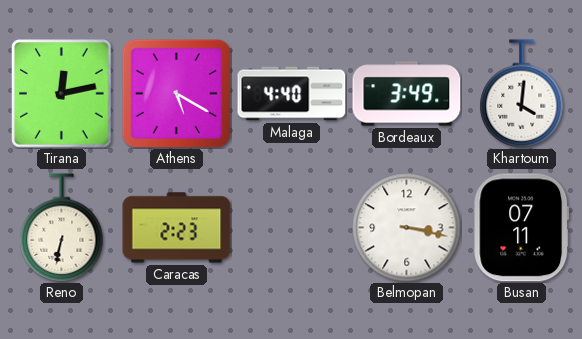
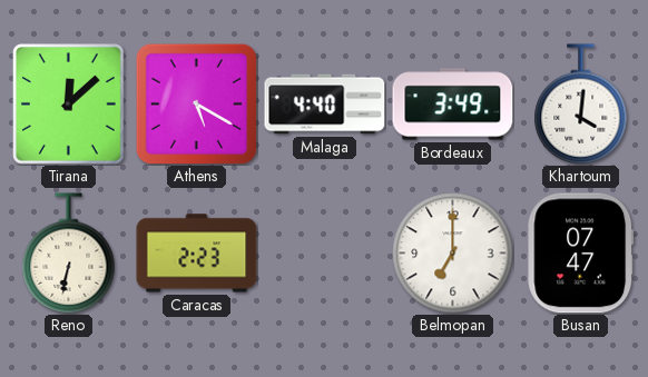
Tirana: 12:13 -> 12:08 (69, 105)
Belmopan: 3:17 -> 7:00 (453, 254)
Busan: 07:11 -> 07:47 (581, 254)
